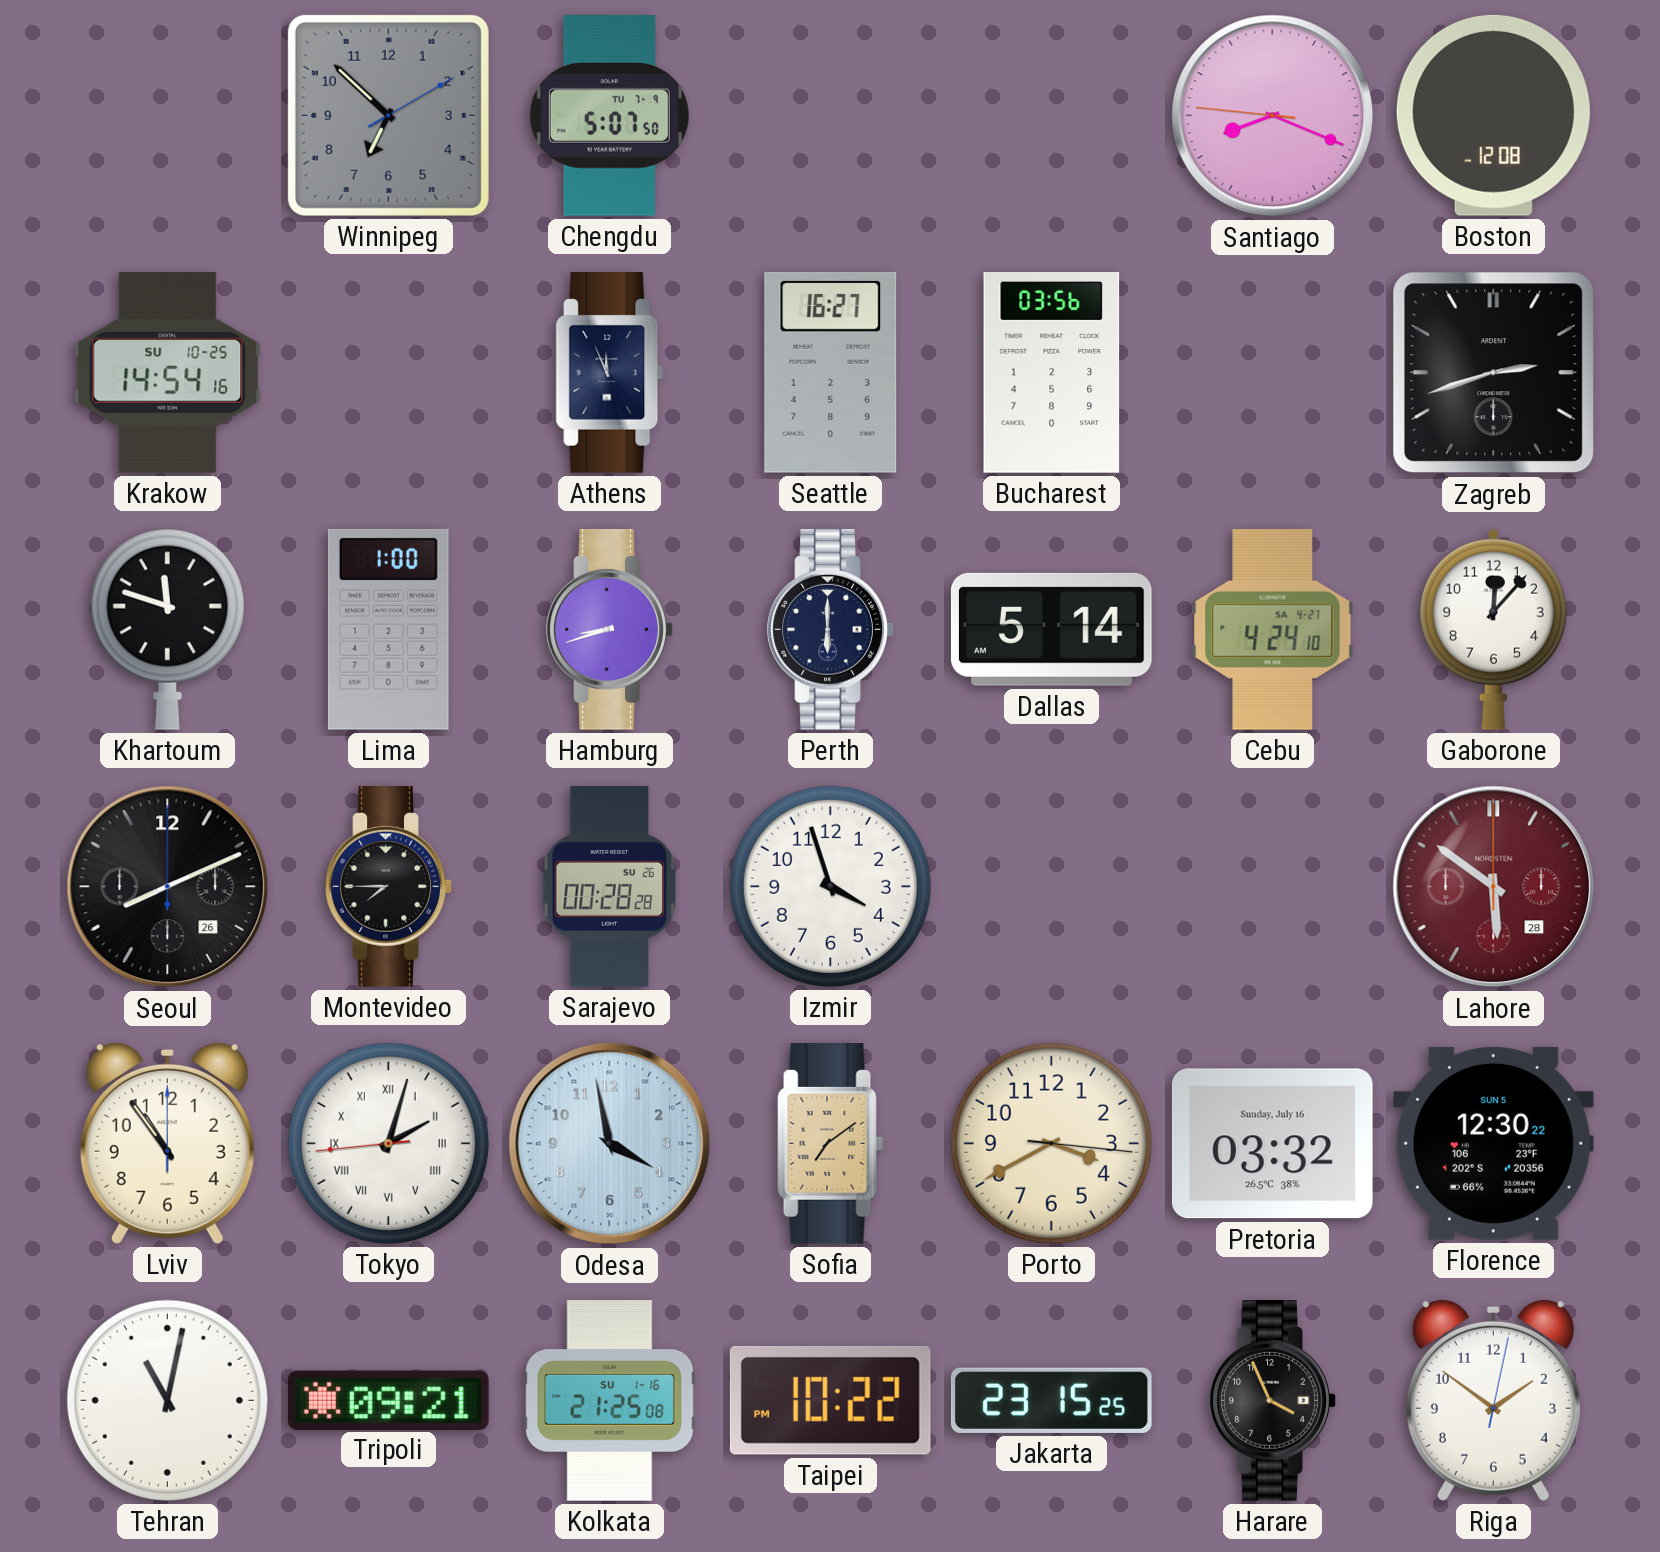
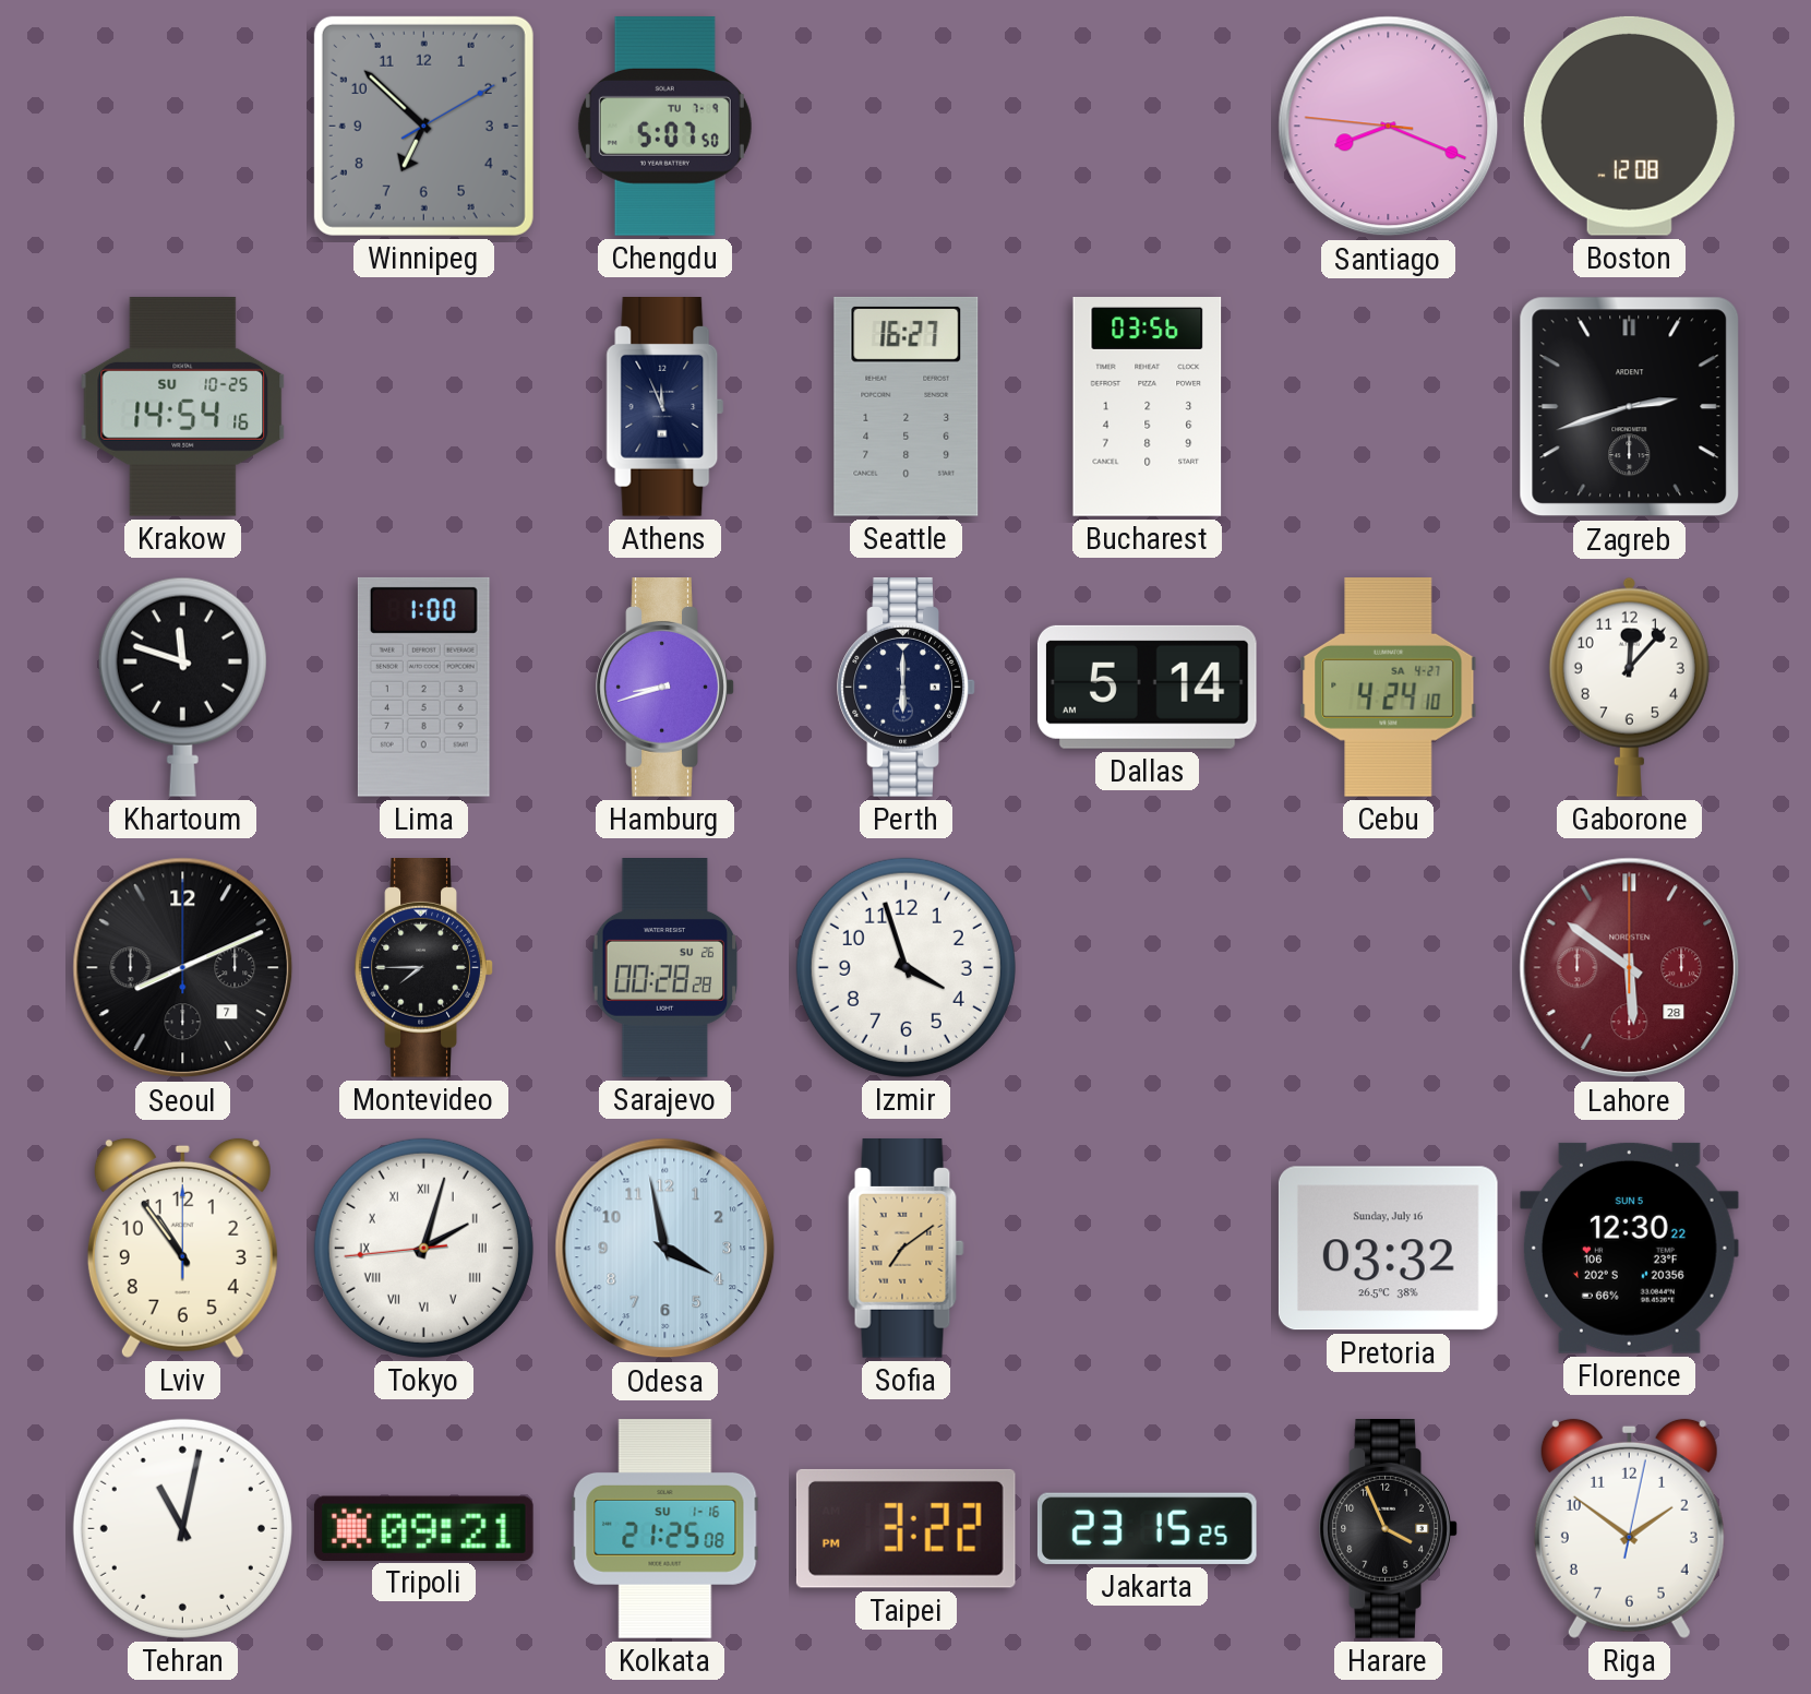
Seoul date: 26 -> 7 (183, 968)
Porto: 3:40 -> none (1051, 1143)
Taipei: 10:22 -> 3:22 (905, 1528)
